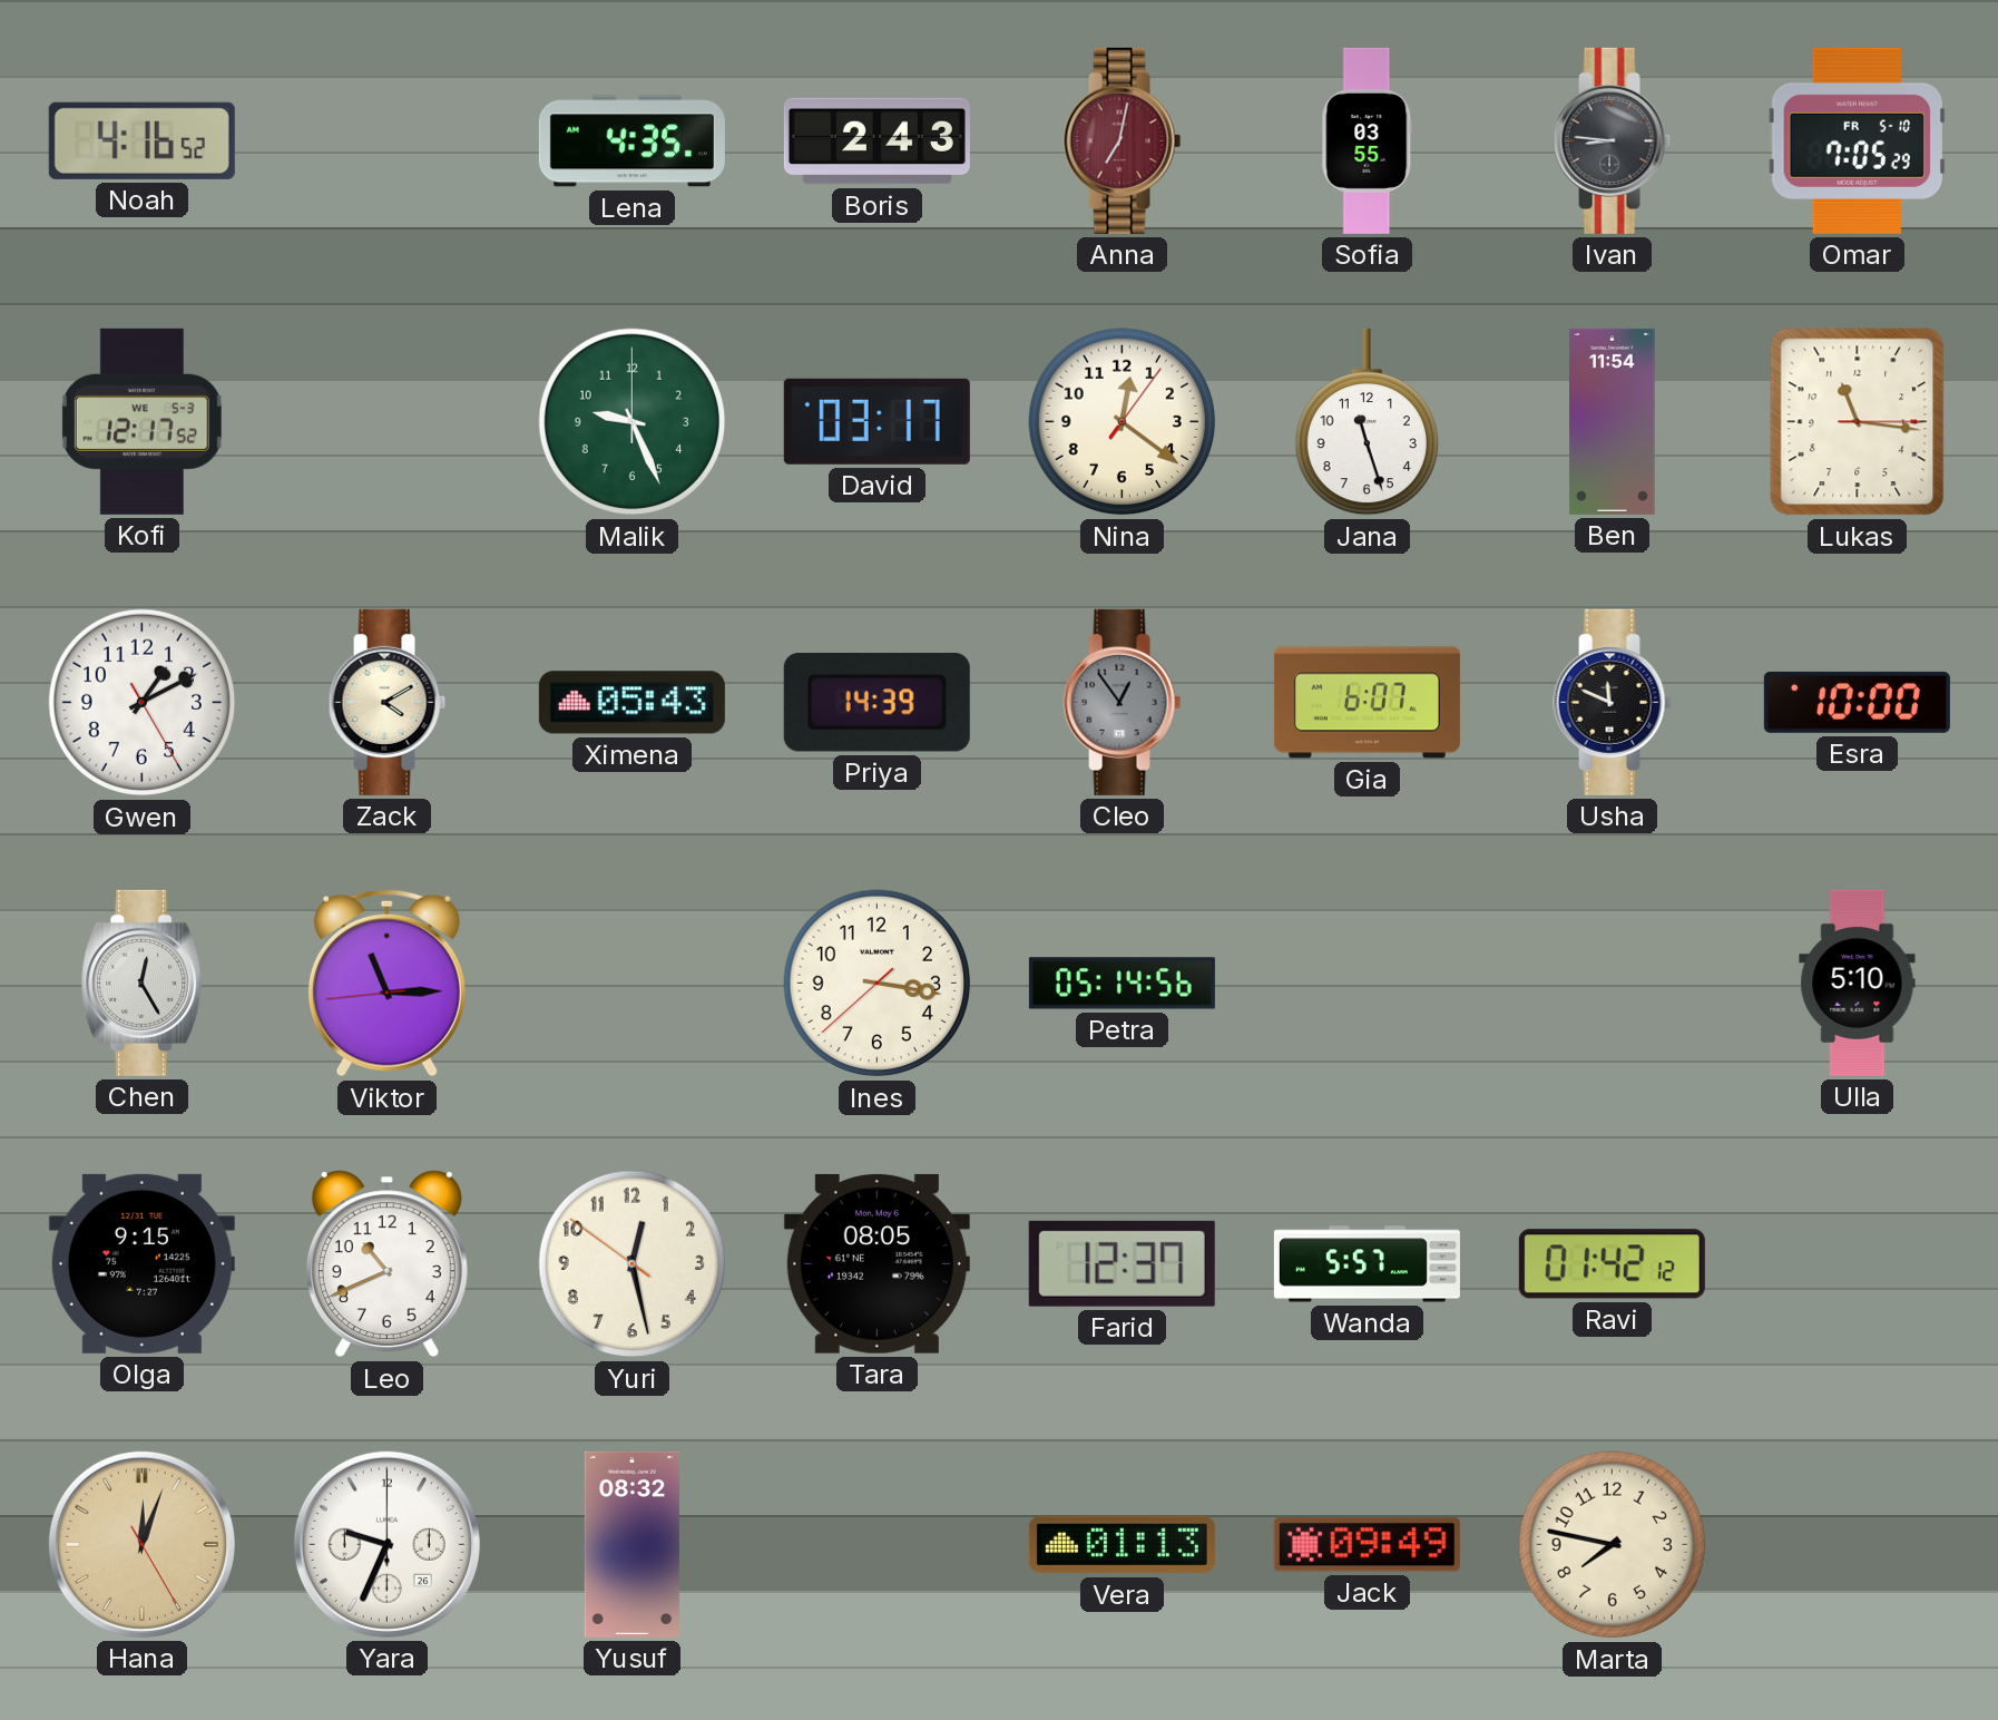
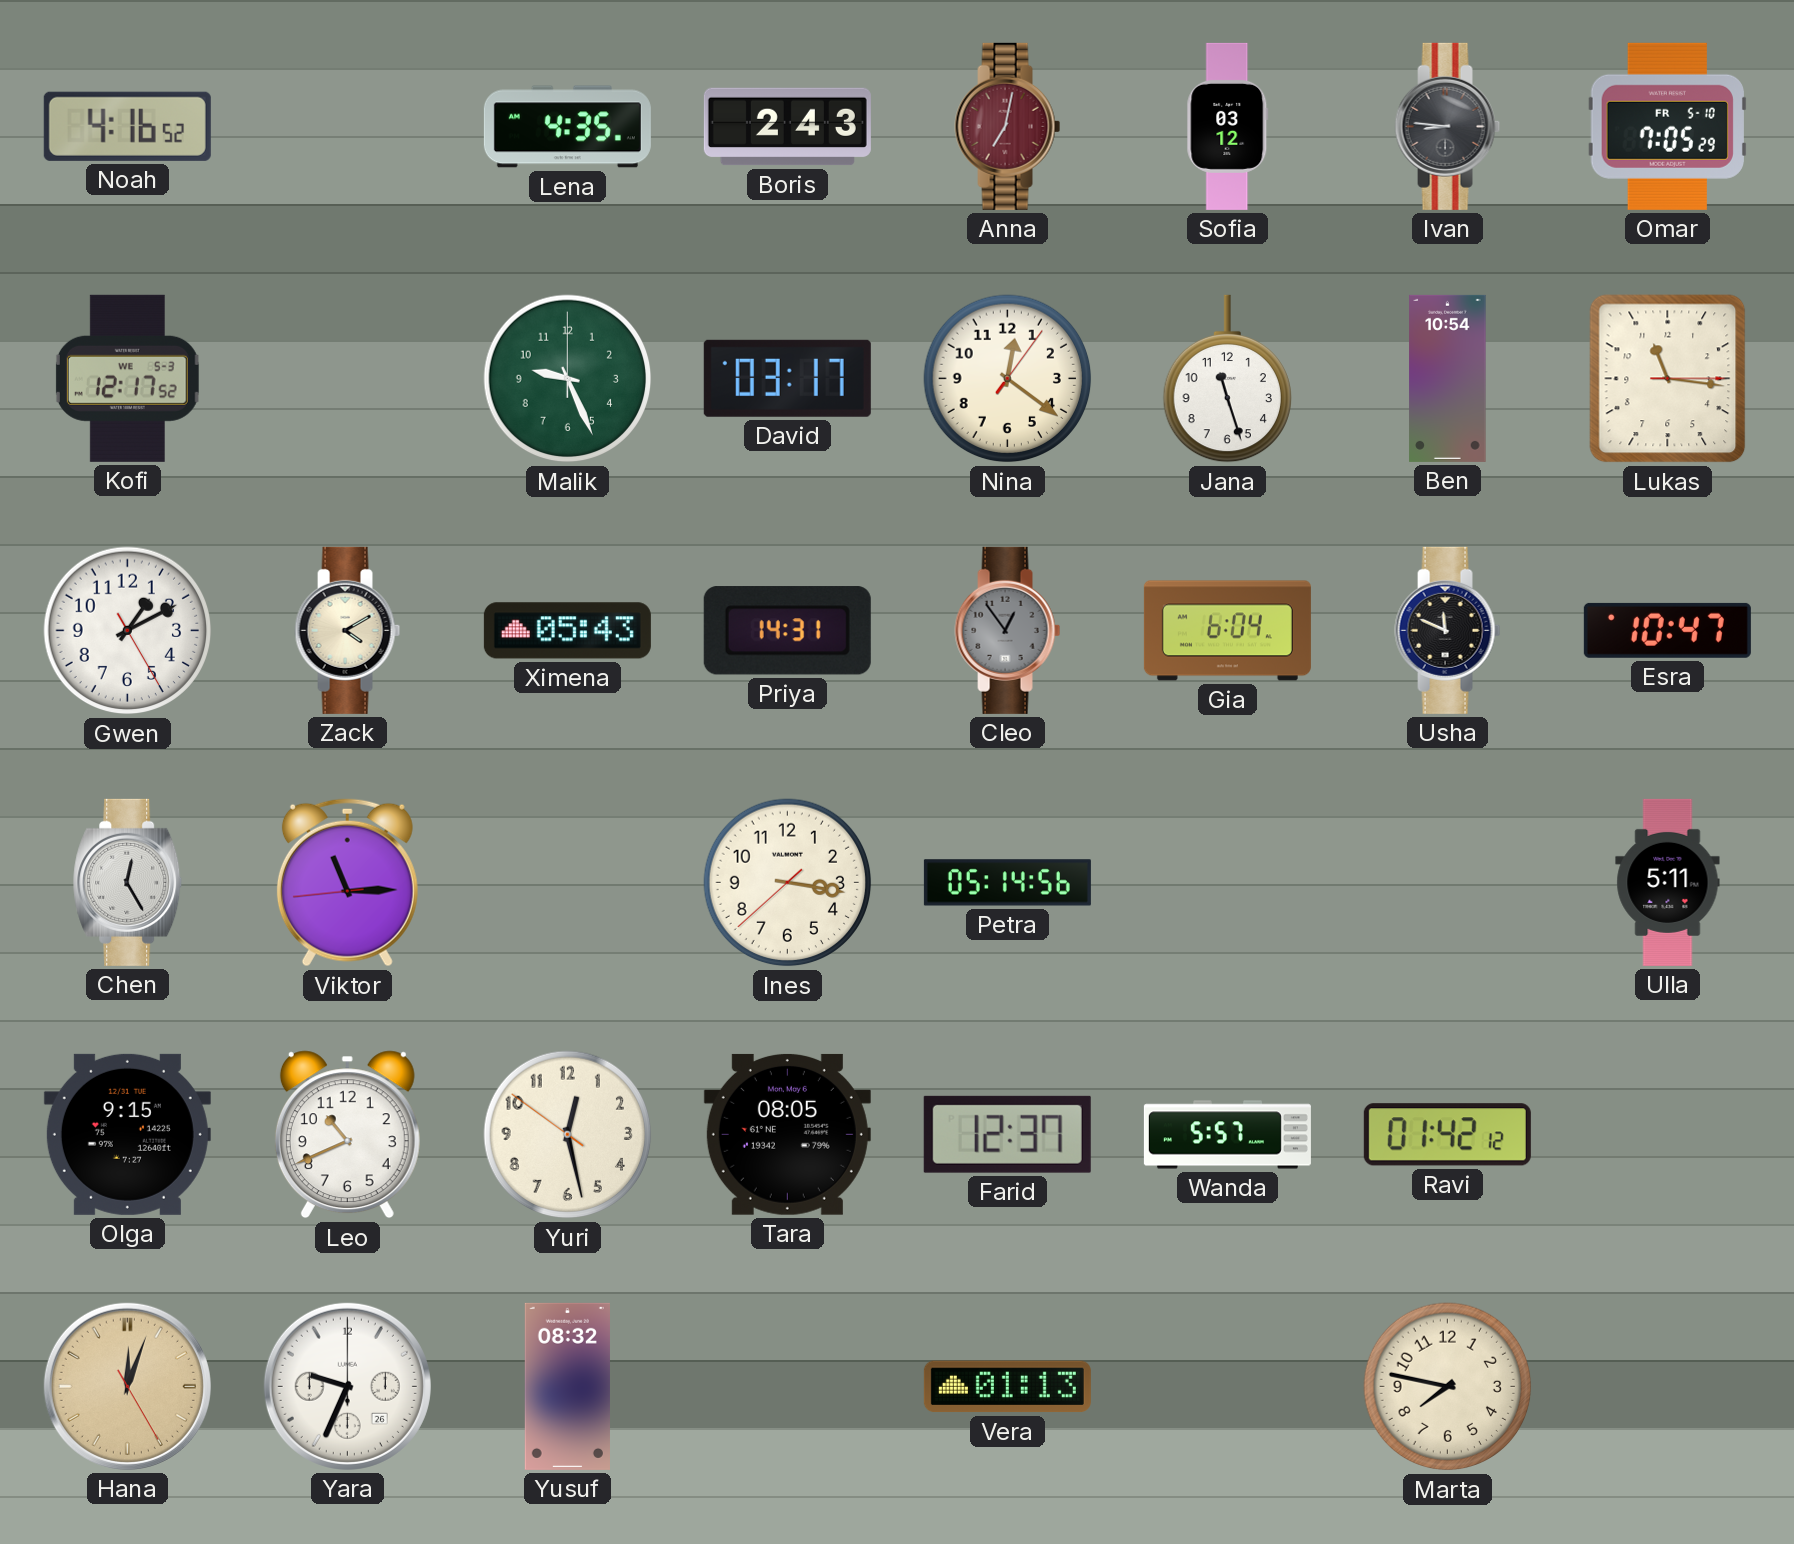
Sofia: 03:55 -> 03:12 (1228, 126)
Ben: 11:54 -> 10:54 (1448, 378)
Priya: 14:39 -> 14:31 (787, 631)
Gia: 6:07 -> 6:04 (1227, 631)
Esra: 10:00 -> 10:47 (1667, 630)
Ulla: 5:10 -> 5:11 (1668, 882)
Jack: 09:49 -> none (1367, 1545)
